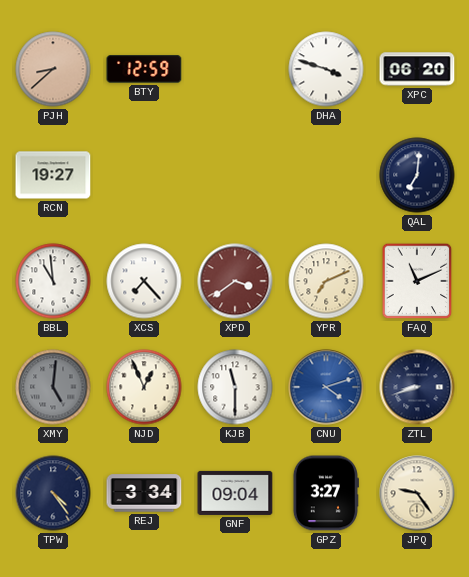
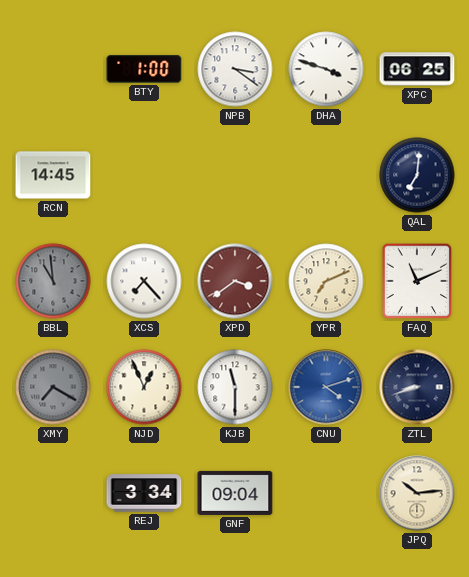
PJH: 8:38 -> none (53, 69)
BTY: 12:59 -> 1:00 (144, 69)
NPB: none -> 3:21 (235, 69)
XPC: 06:20 -> 06:25 (417, 69)
RCN: 19:27 -> 14:45 (53, 175)
BBL dial: white -> grey (53, 281)
XMY: 5:01 -> 7:20 (53, 387)
TPW: 4:24 -> none (53, 493)
GPZ: 3:27 -> none (325, 493)
JPQ: 9:24 -> 10:14 (417, 493)
